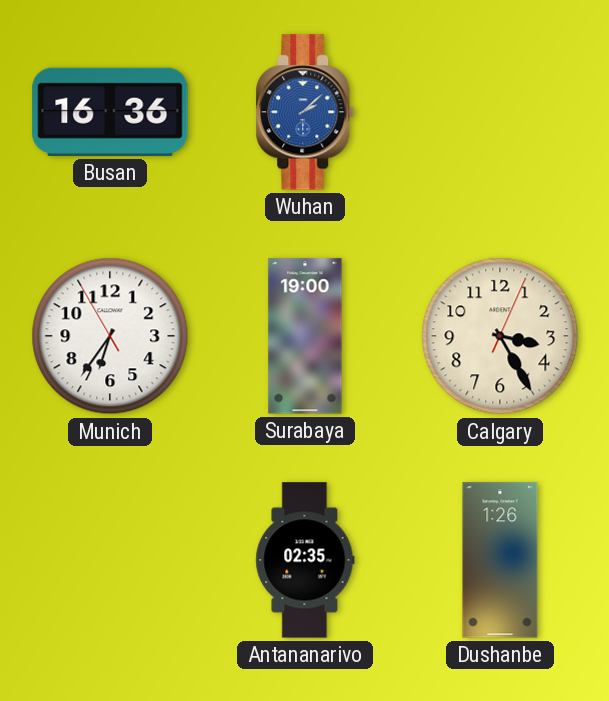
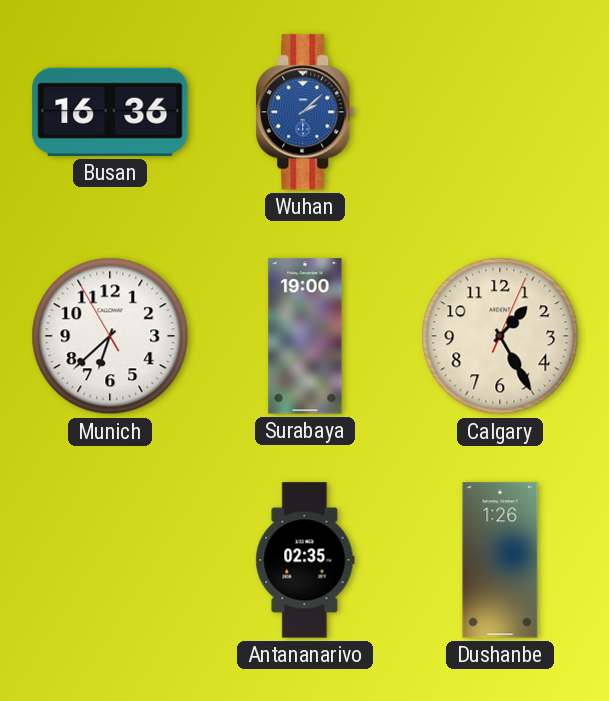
Munich: 6:35 -> 6:37 (110, 336)
Calgary: 3:25 -> 1:25 (500, 336)
